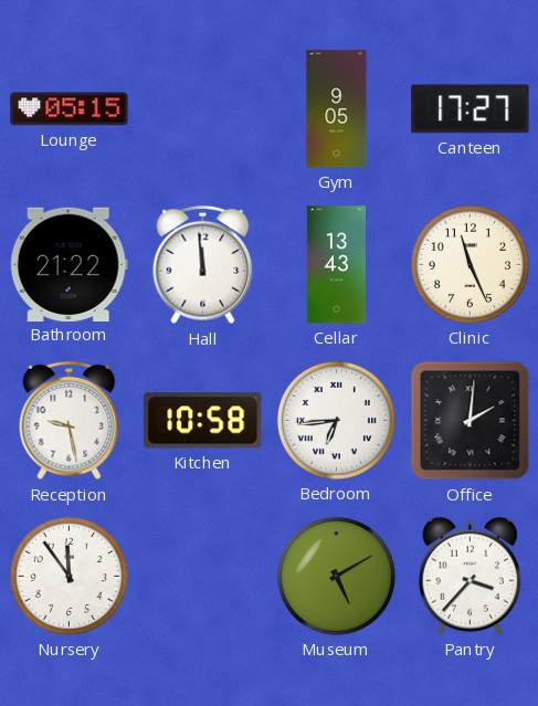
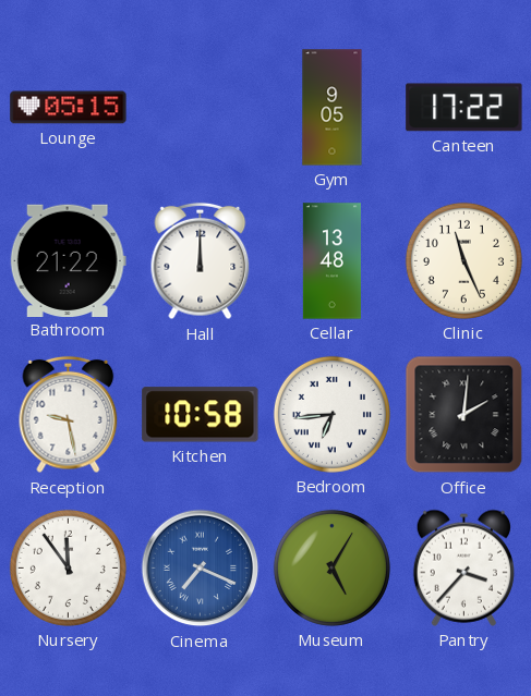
Canteen: 17:27 -> 17:22 (464, 108)
Hall: 11:59 -> 12:00 (201, 261)
Cellar: 13:43 -> 13:48 (331, 261)
Cinema: none -> 7:19 (201, 569)
Museum: 5:10 -> 5:05 (331, 567)
